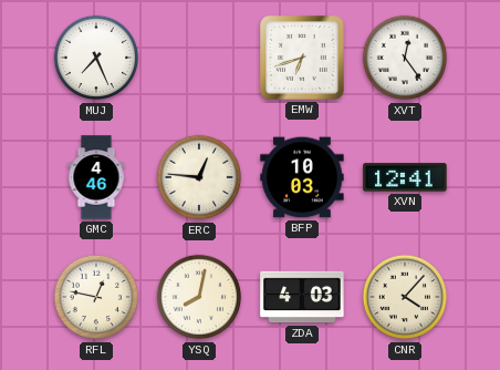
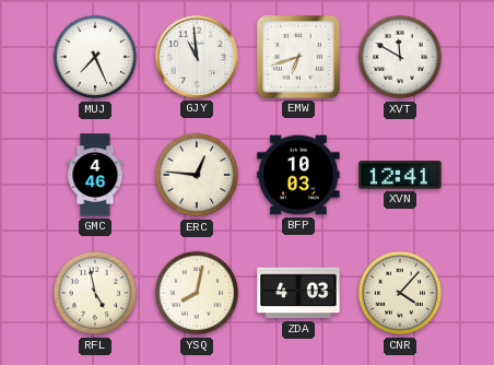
GJY: none -> 10:59 (197, 57)
XVT: 12:24 -> 11:50 (400, 57)
RFL: 12:47 -> 4:58 (95, 293)
